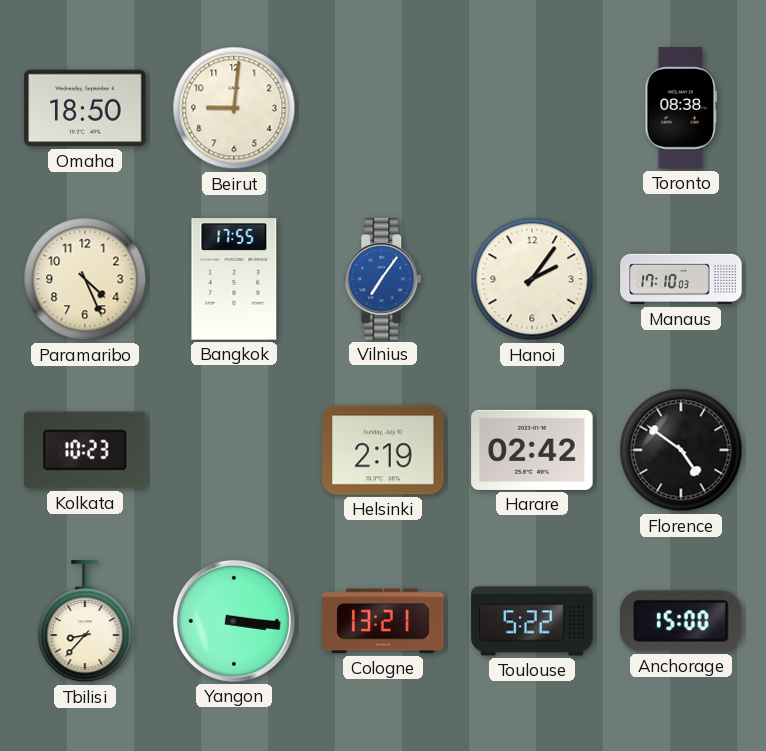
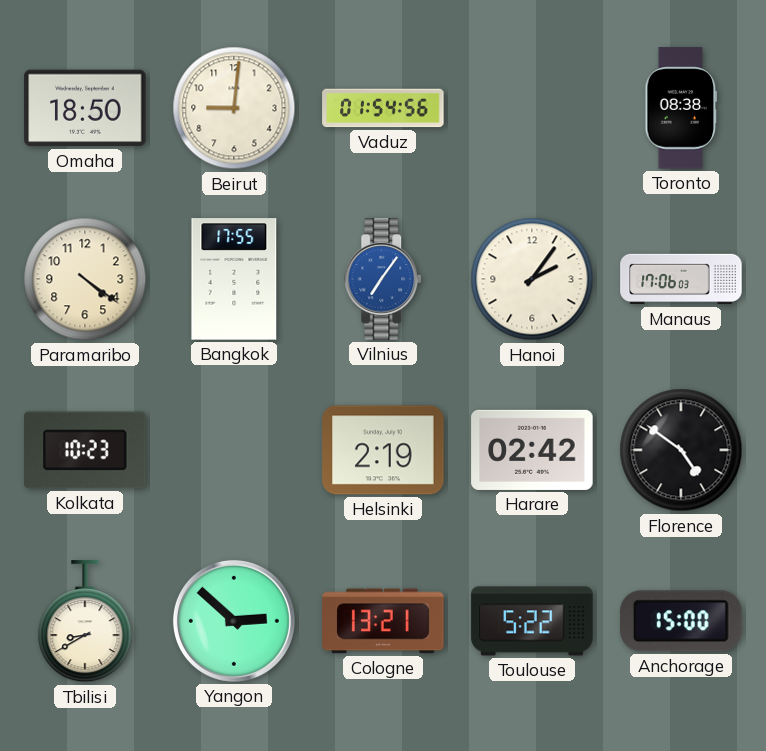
Vaduz: none -> 01:54 (383, 108)
Paramaribo: 4:26 -> 4:21 (85, 279)
Manaus: 17:10 -> 17:06 (681, 279)
Tbilisi: 8:37 -> 8:40 (85, 622)
Yangon: 3:16 -> 2:52 (234, 621)
